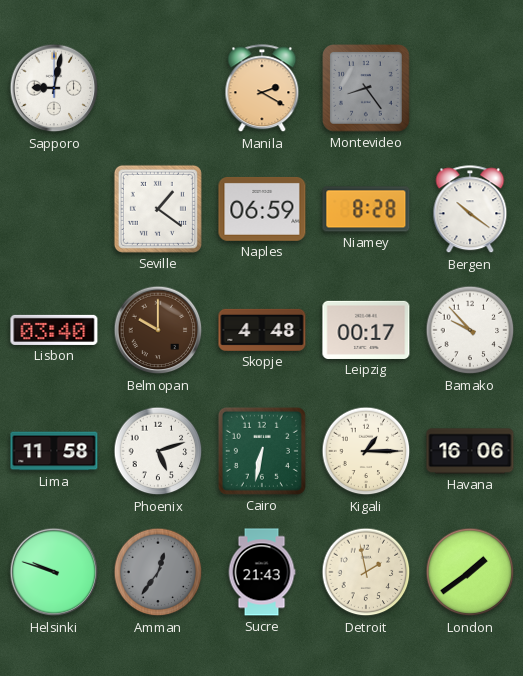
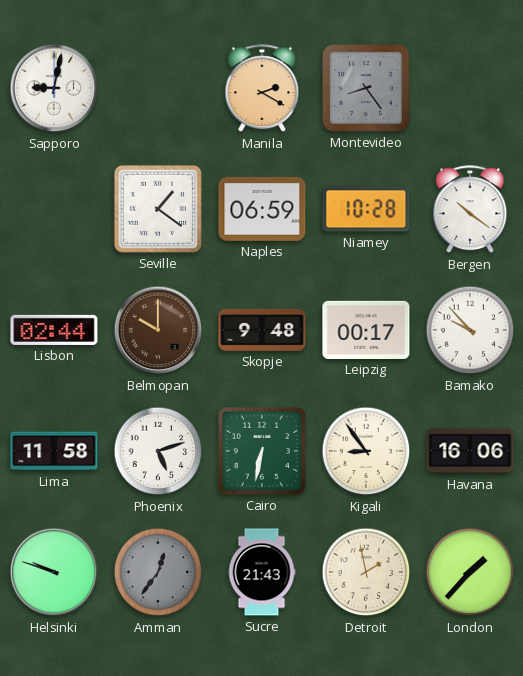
Niamey: 8:28 -> 10:28 (366, 209)
Lisbon: 03:40 -> 02:44 (54, 330)
Skopje: 4:48 -> 9:48 (262, 330)
Kigali: 1:15 -> 8:54 (366, 451)
London: 1:39 -> 1:37 (470, 572)
